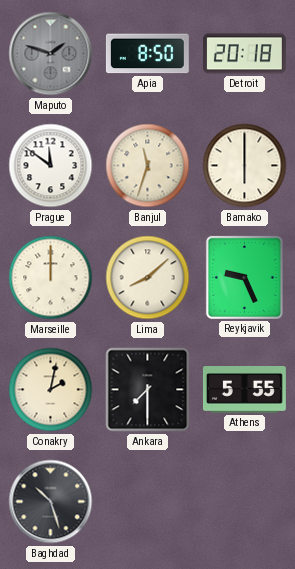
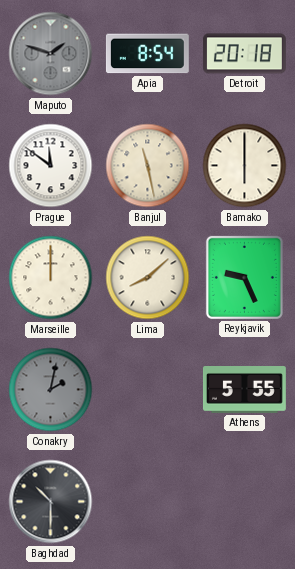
Apia: 8:50 -> 8:54 (147, 54)
Banjul: 11:33 -> 11:28 (148, 166)
Conakry dial: cream -> grey (51, 390)
Ankara: 7:30 -> none (148, 390)
Baghdad: 10:27 -> 10:30 (51, 502)
